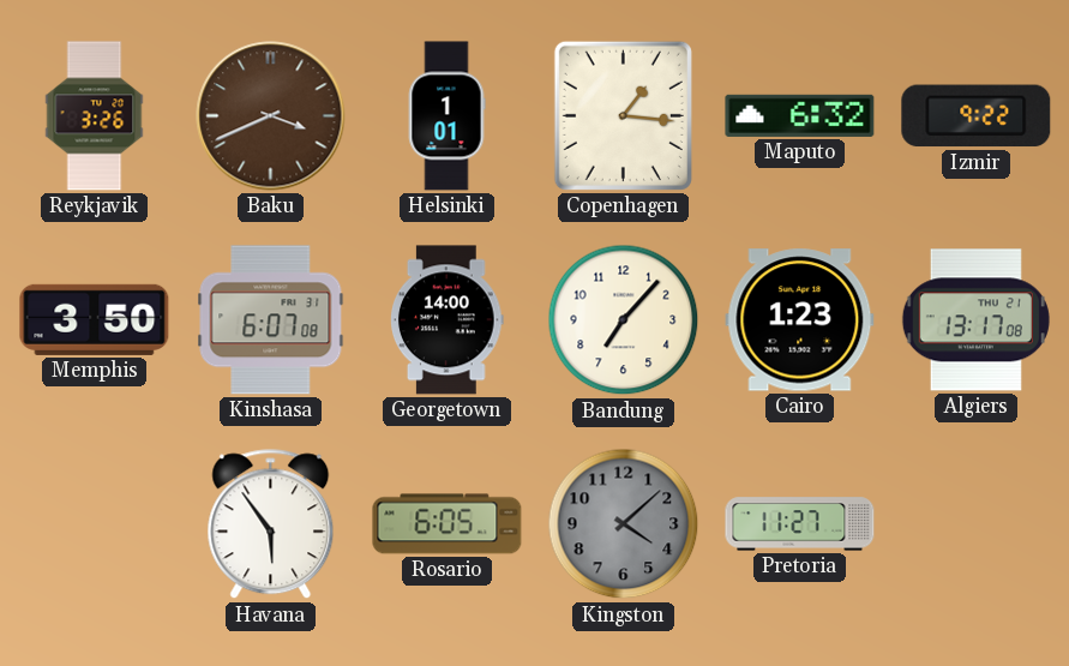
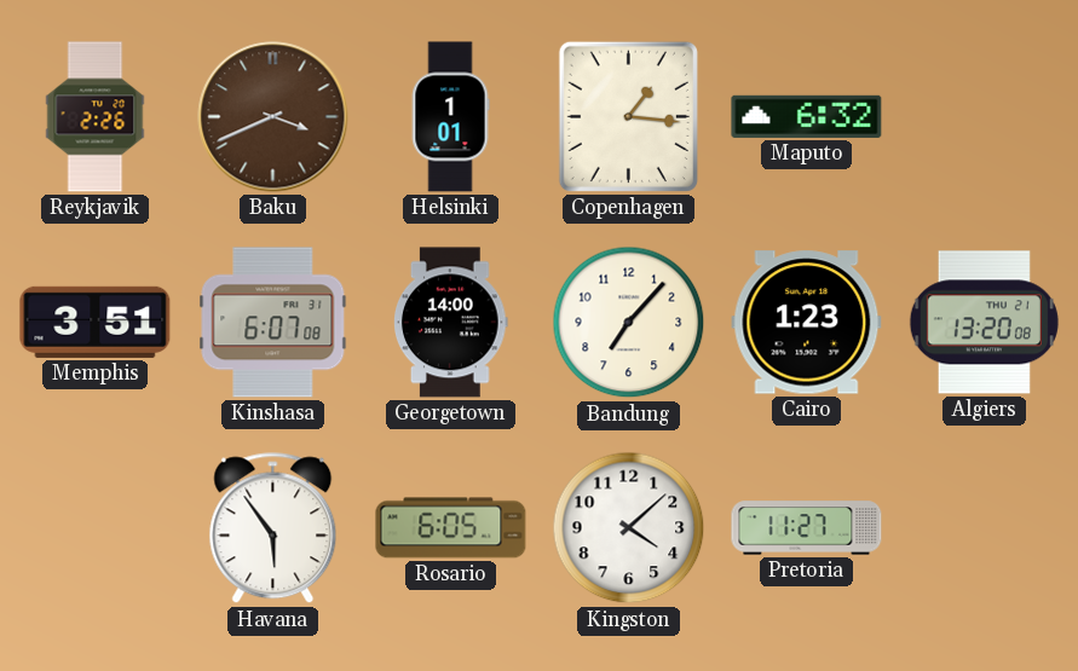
Reykjavik: 3:26 -> 2:26 (96, 117)
Izmir: 9:22 -> none (977, 116)
Memphis: 3:50 -> 3:51 (96, 322)
Algiers: 13:17 -> 13:20 (984, 323)
Kingston dial: grey -> white (629, 528)
